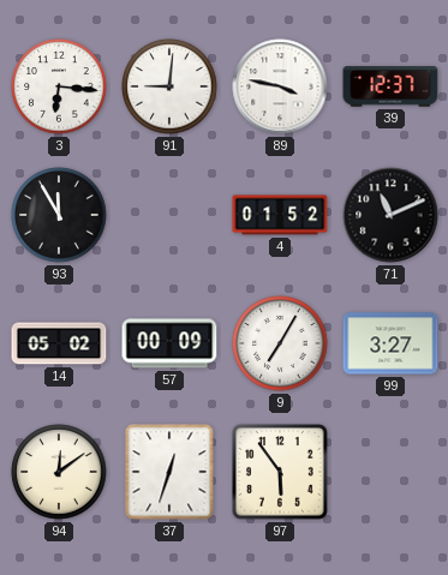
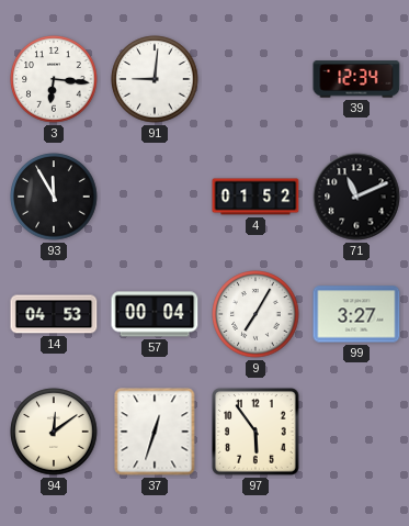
89: 3:47 -> none (280, 86)
39: 12:37 -> 12:34 (356, 79)
14: 05:02 -> 04:53 (54, 314)
57: 00:09 -> 00:04 (155, 314)
